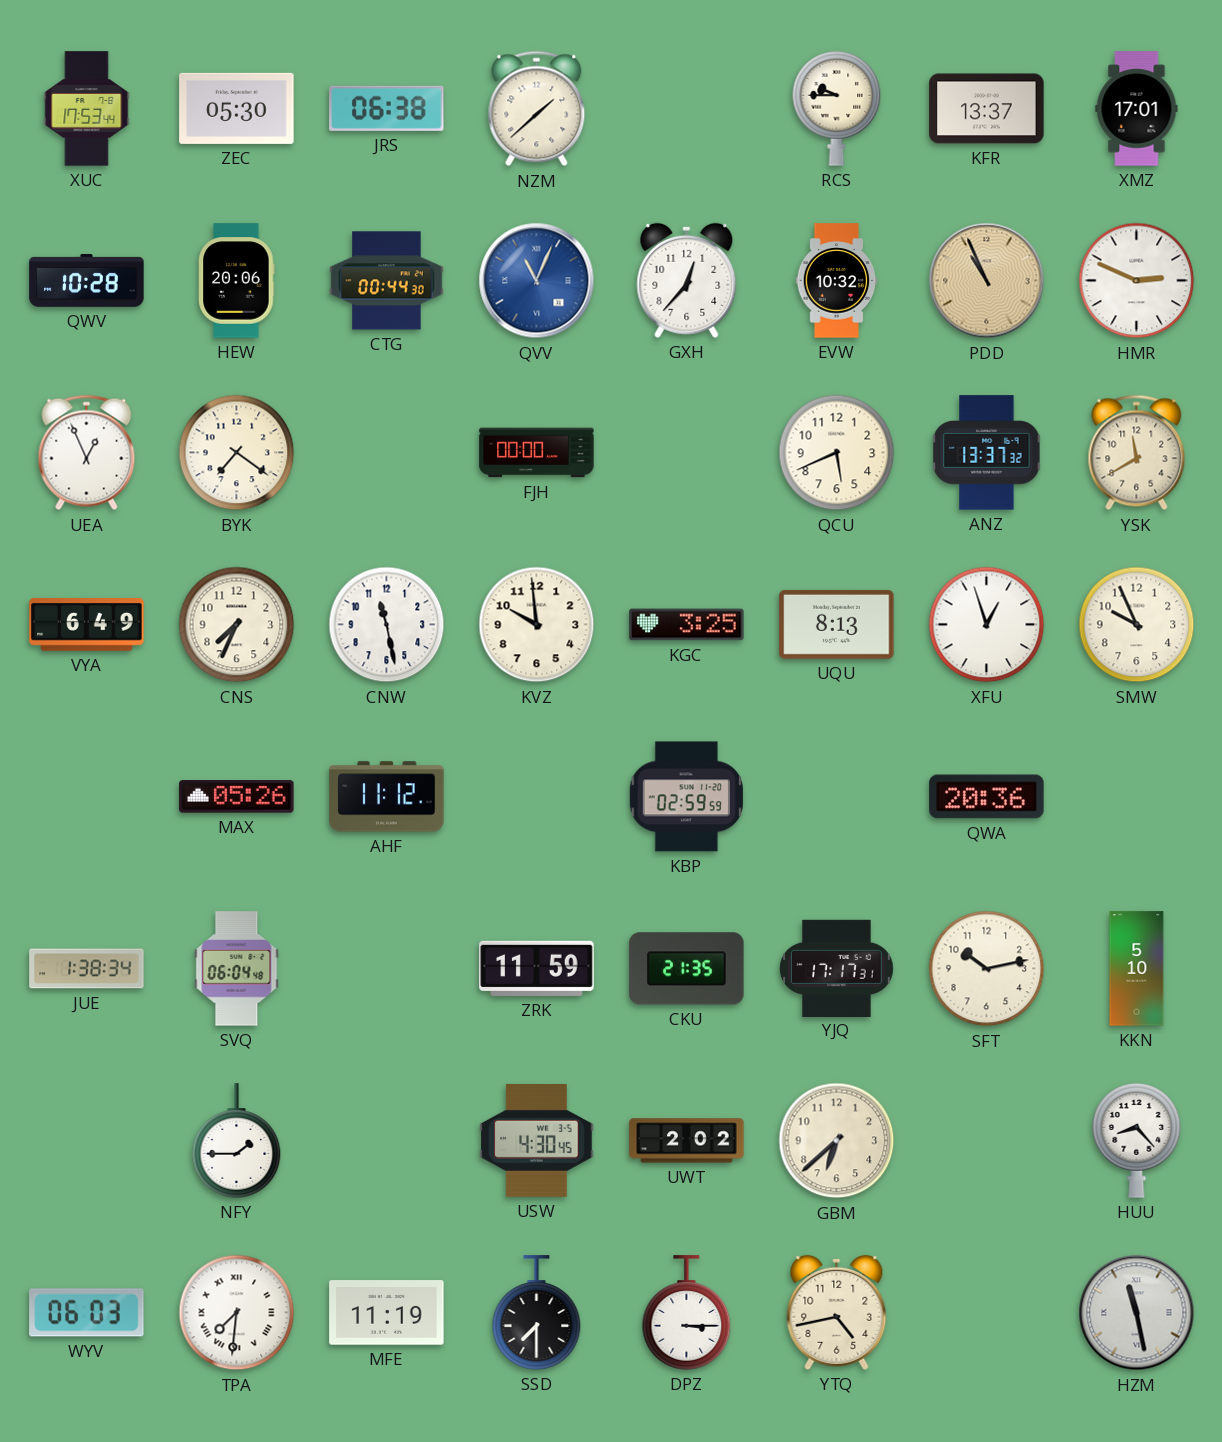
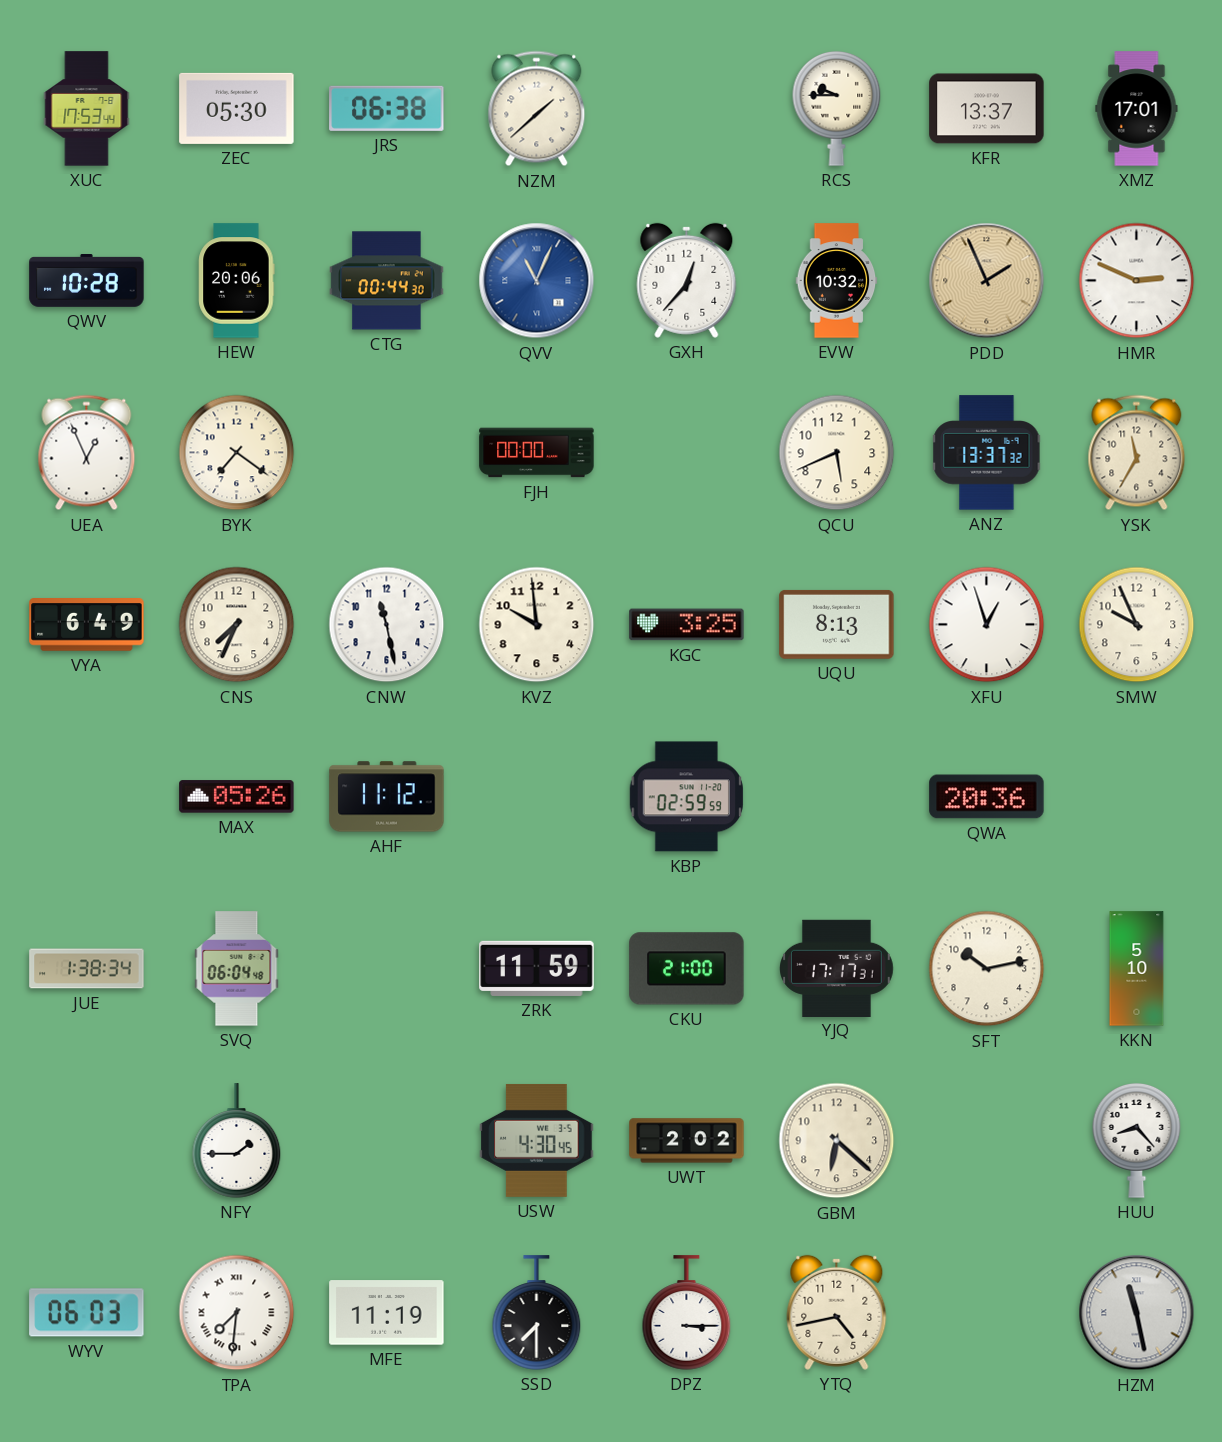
PDD: 10:56 -> 1:56 (987, 281)
YSK: 11:40 -> 11:35 (1137, 453)
CKU: 21:35 -> 21:00 (687, 969)
GBM: 6:38 -> 6:22 (837, 1141)
